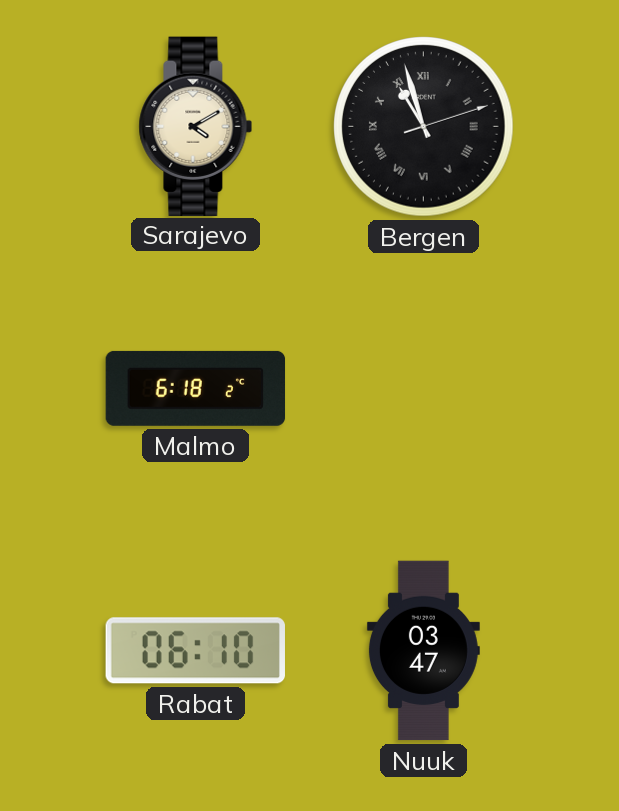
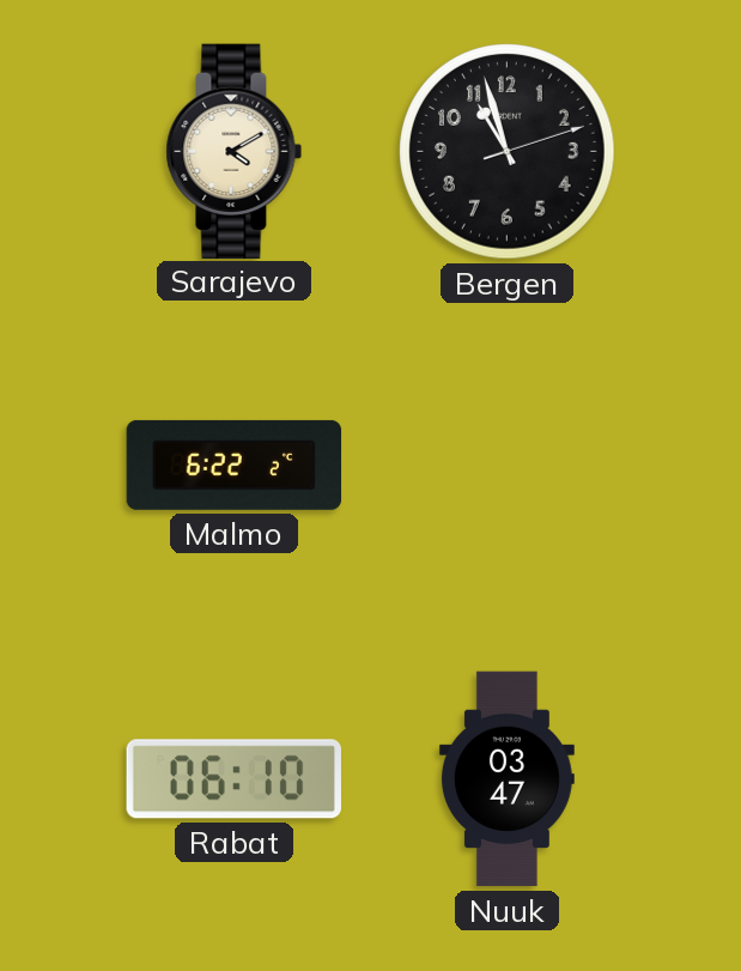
Bergen numerals: Roman -> Arabic (508, 152)
Malmo: 6:18 -> 6:22 (235, 465)
